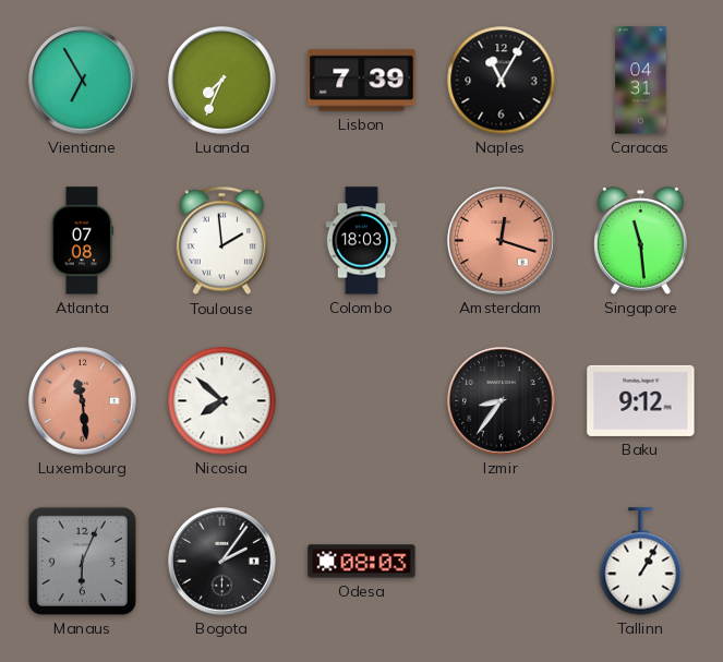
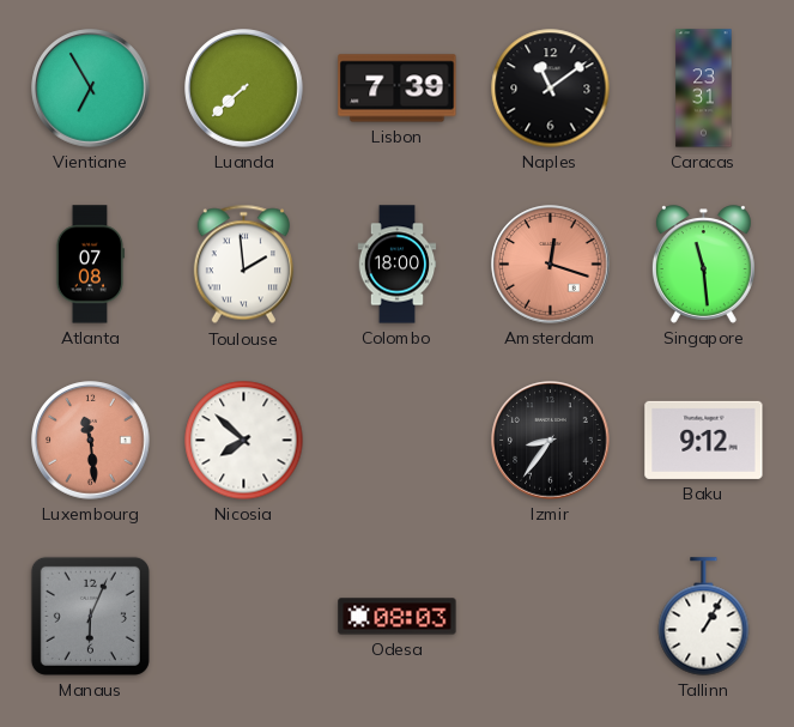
Luanda: 7:34 -> 7:38 (244, 89)
Naples: 11:05 -> 11:09 (551, 89)
Caracas: 04:31 -> 23:31 (704, 89)
Colombo: 18:03 -> 18:00 (398, 265)
Bogota: 2:06 -> none (222, 562)
